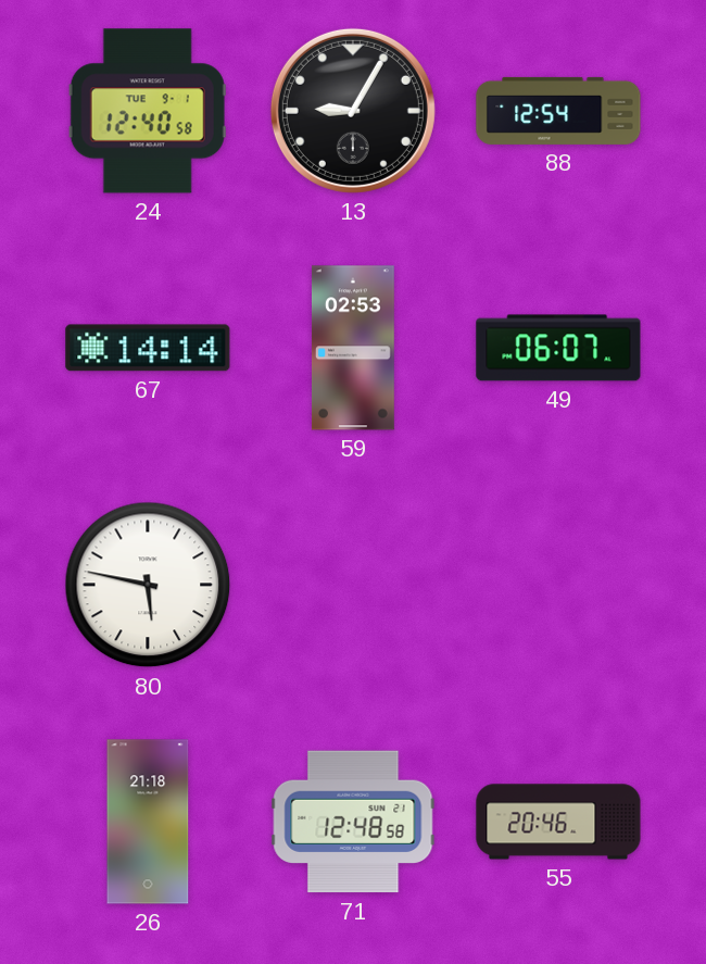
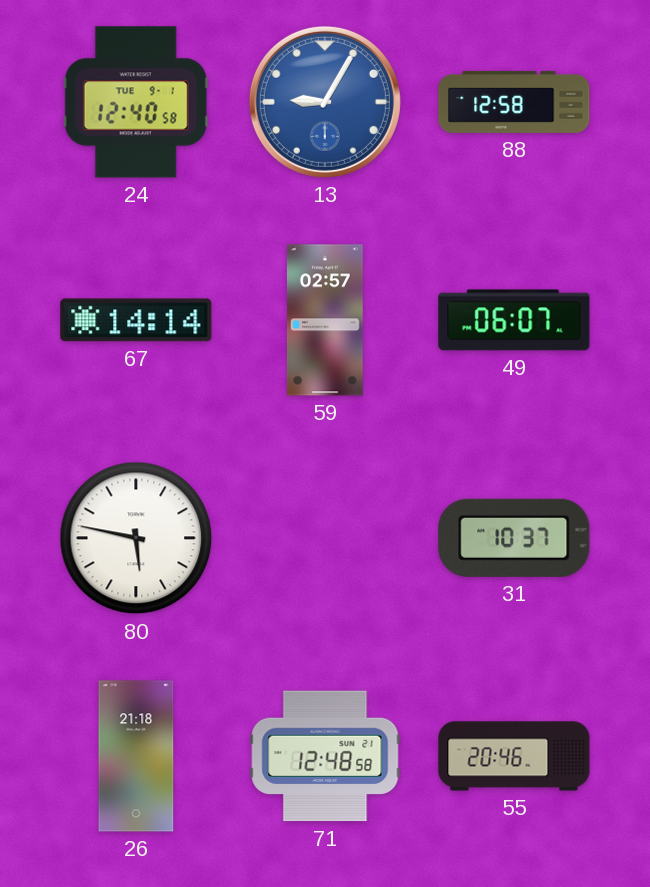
13 dial: black -> blue (325, 102)
88: 12:54 -> 12:58 (514, 102)
59: 02:53 -> 02:57 (325, 320)
31: none -> 10:37 (514, 538)
